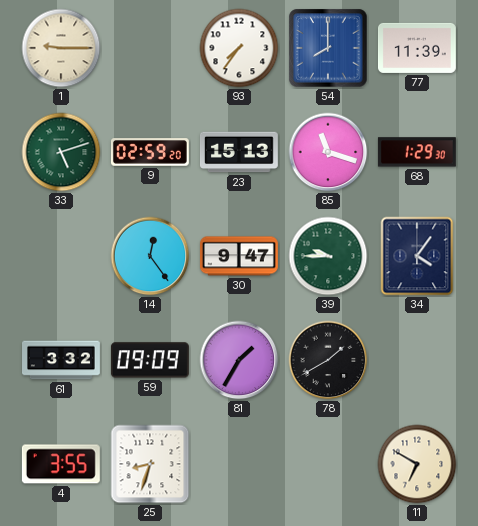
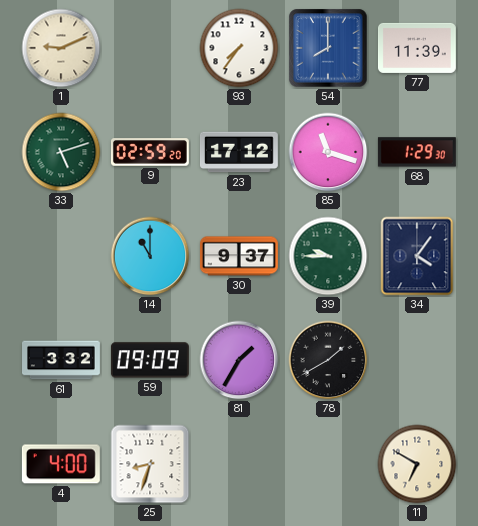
1: 9:15 -> 9:11 (61, 48)
23: 15:13 -> 17:12 (239, 152)
14: 12:24 -> 11:00 (150, 256)
30: 9:47 -> 9:37 (239, 256)
4: 3:55 -> 4:00 (61, 464)
